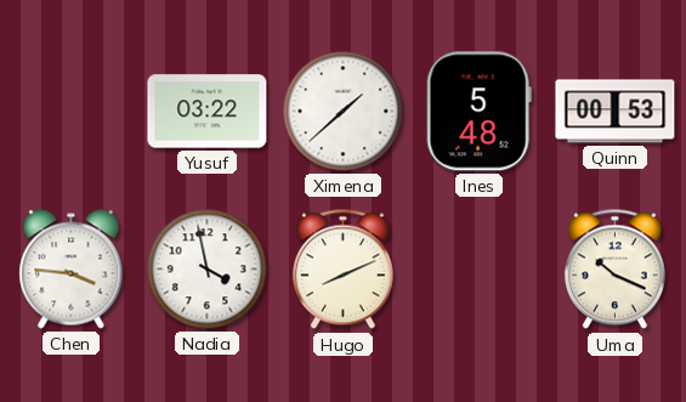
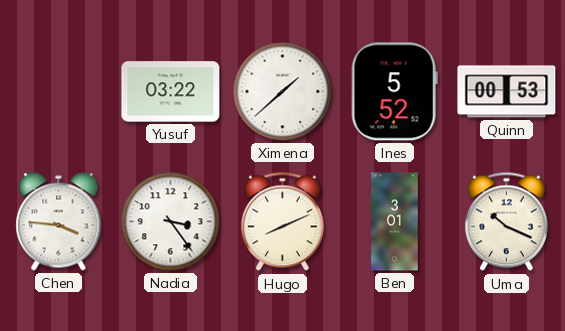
Ines: 5:48 -> 5:52 (394, 92)
Nadia: 3:58 -> 3:24 (171, 222)
Ben: none -> 3:01 (395, 222)
